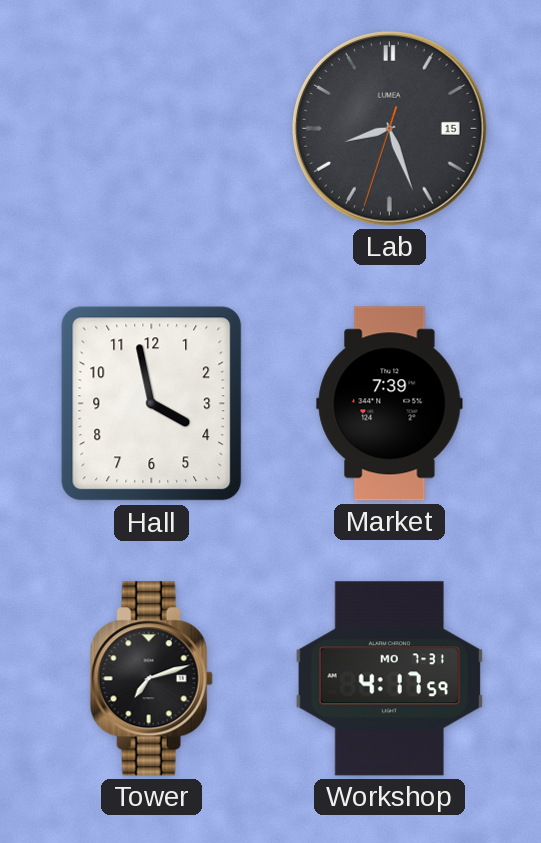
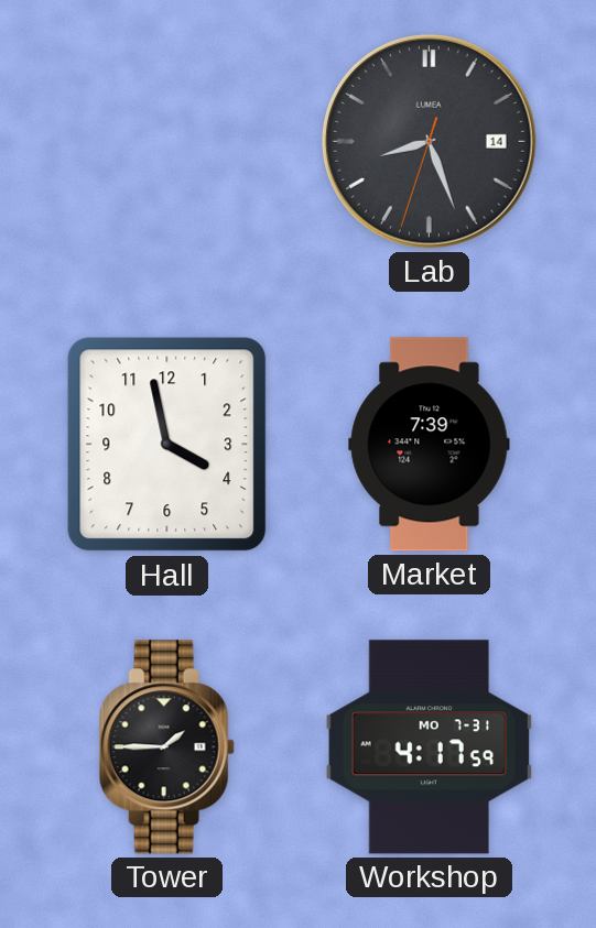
Lab date: 15 -> 14 (430, 142)
Tower: 7:12 -> 1:45 (166, 747)
